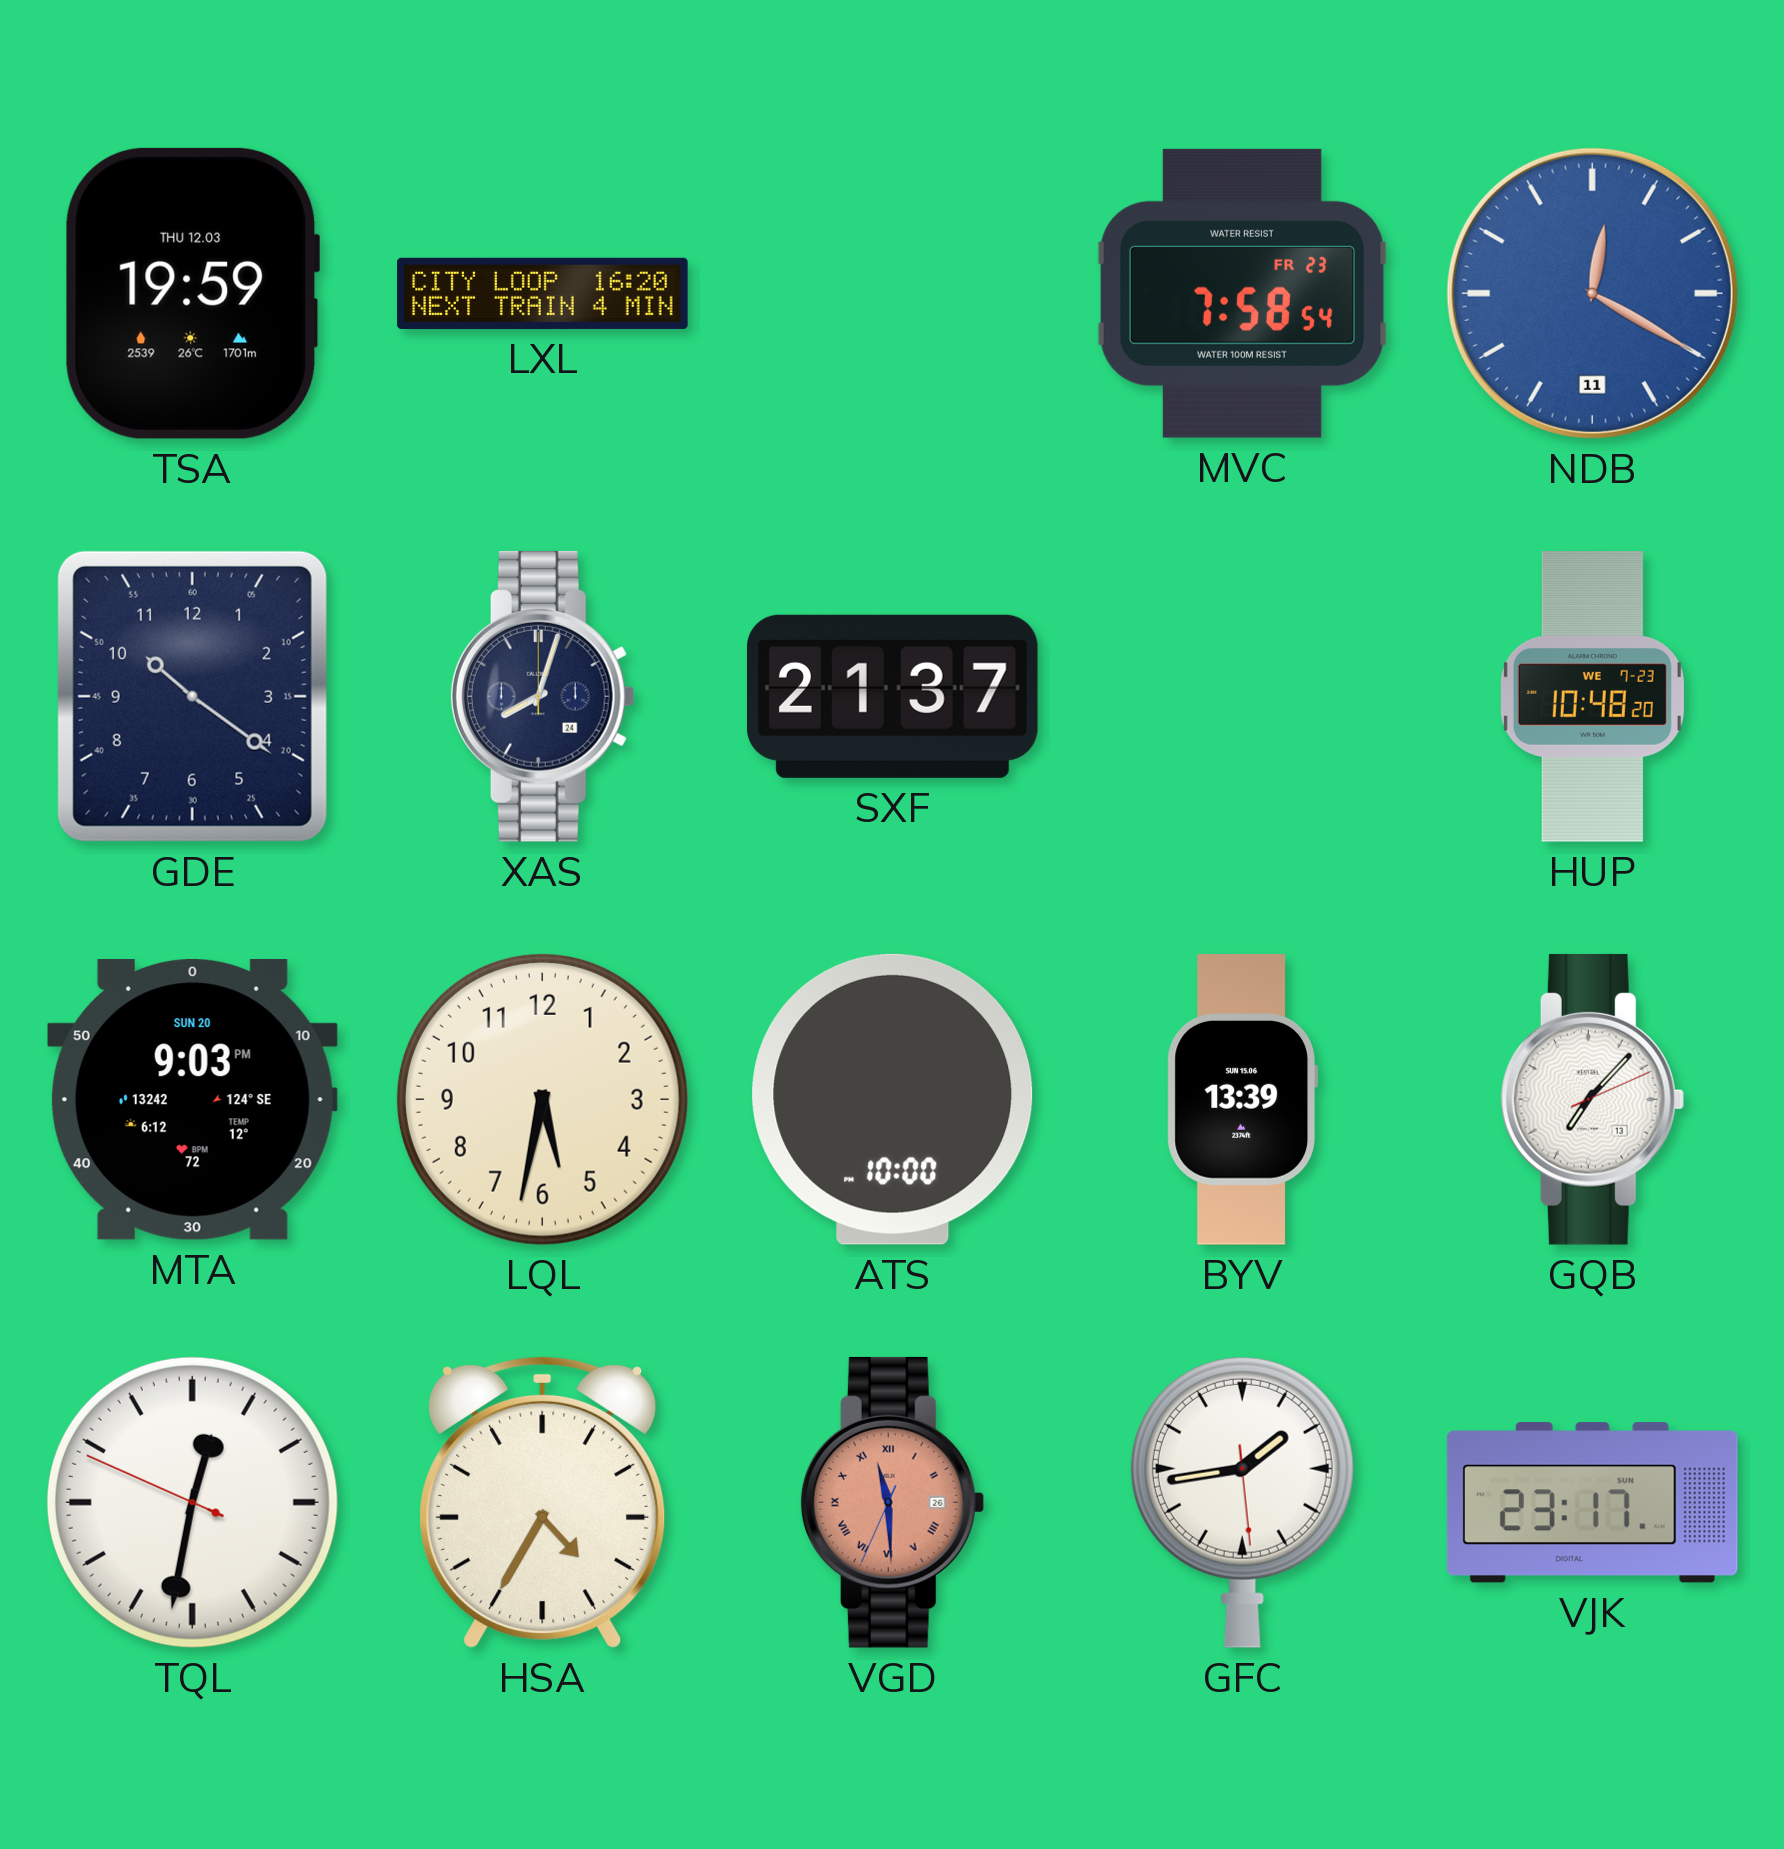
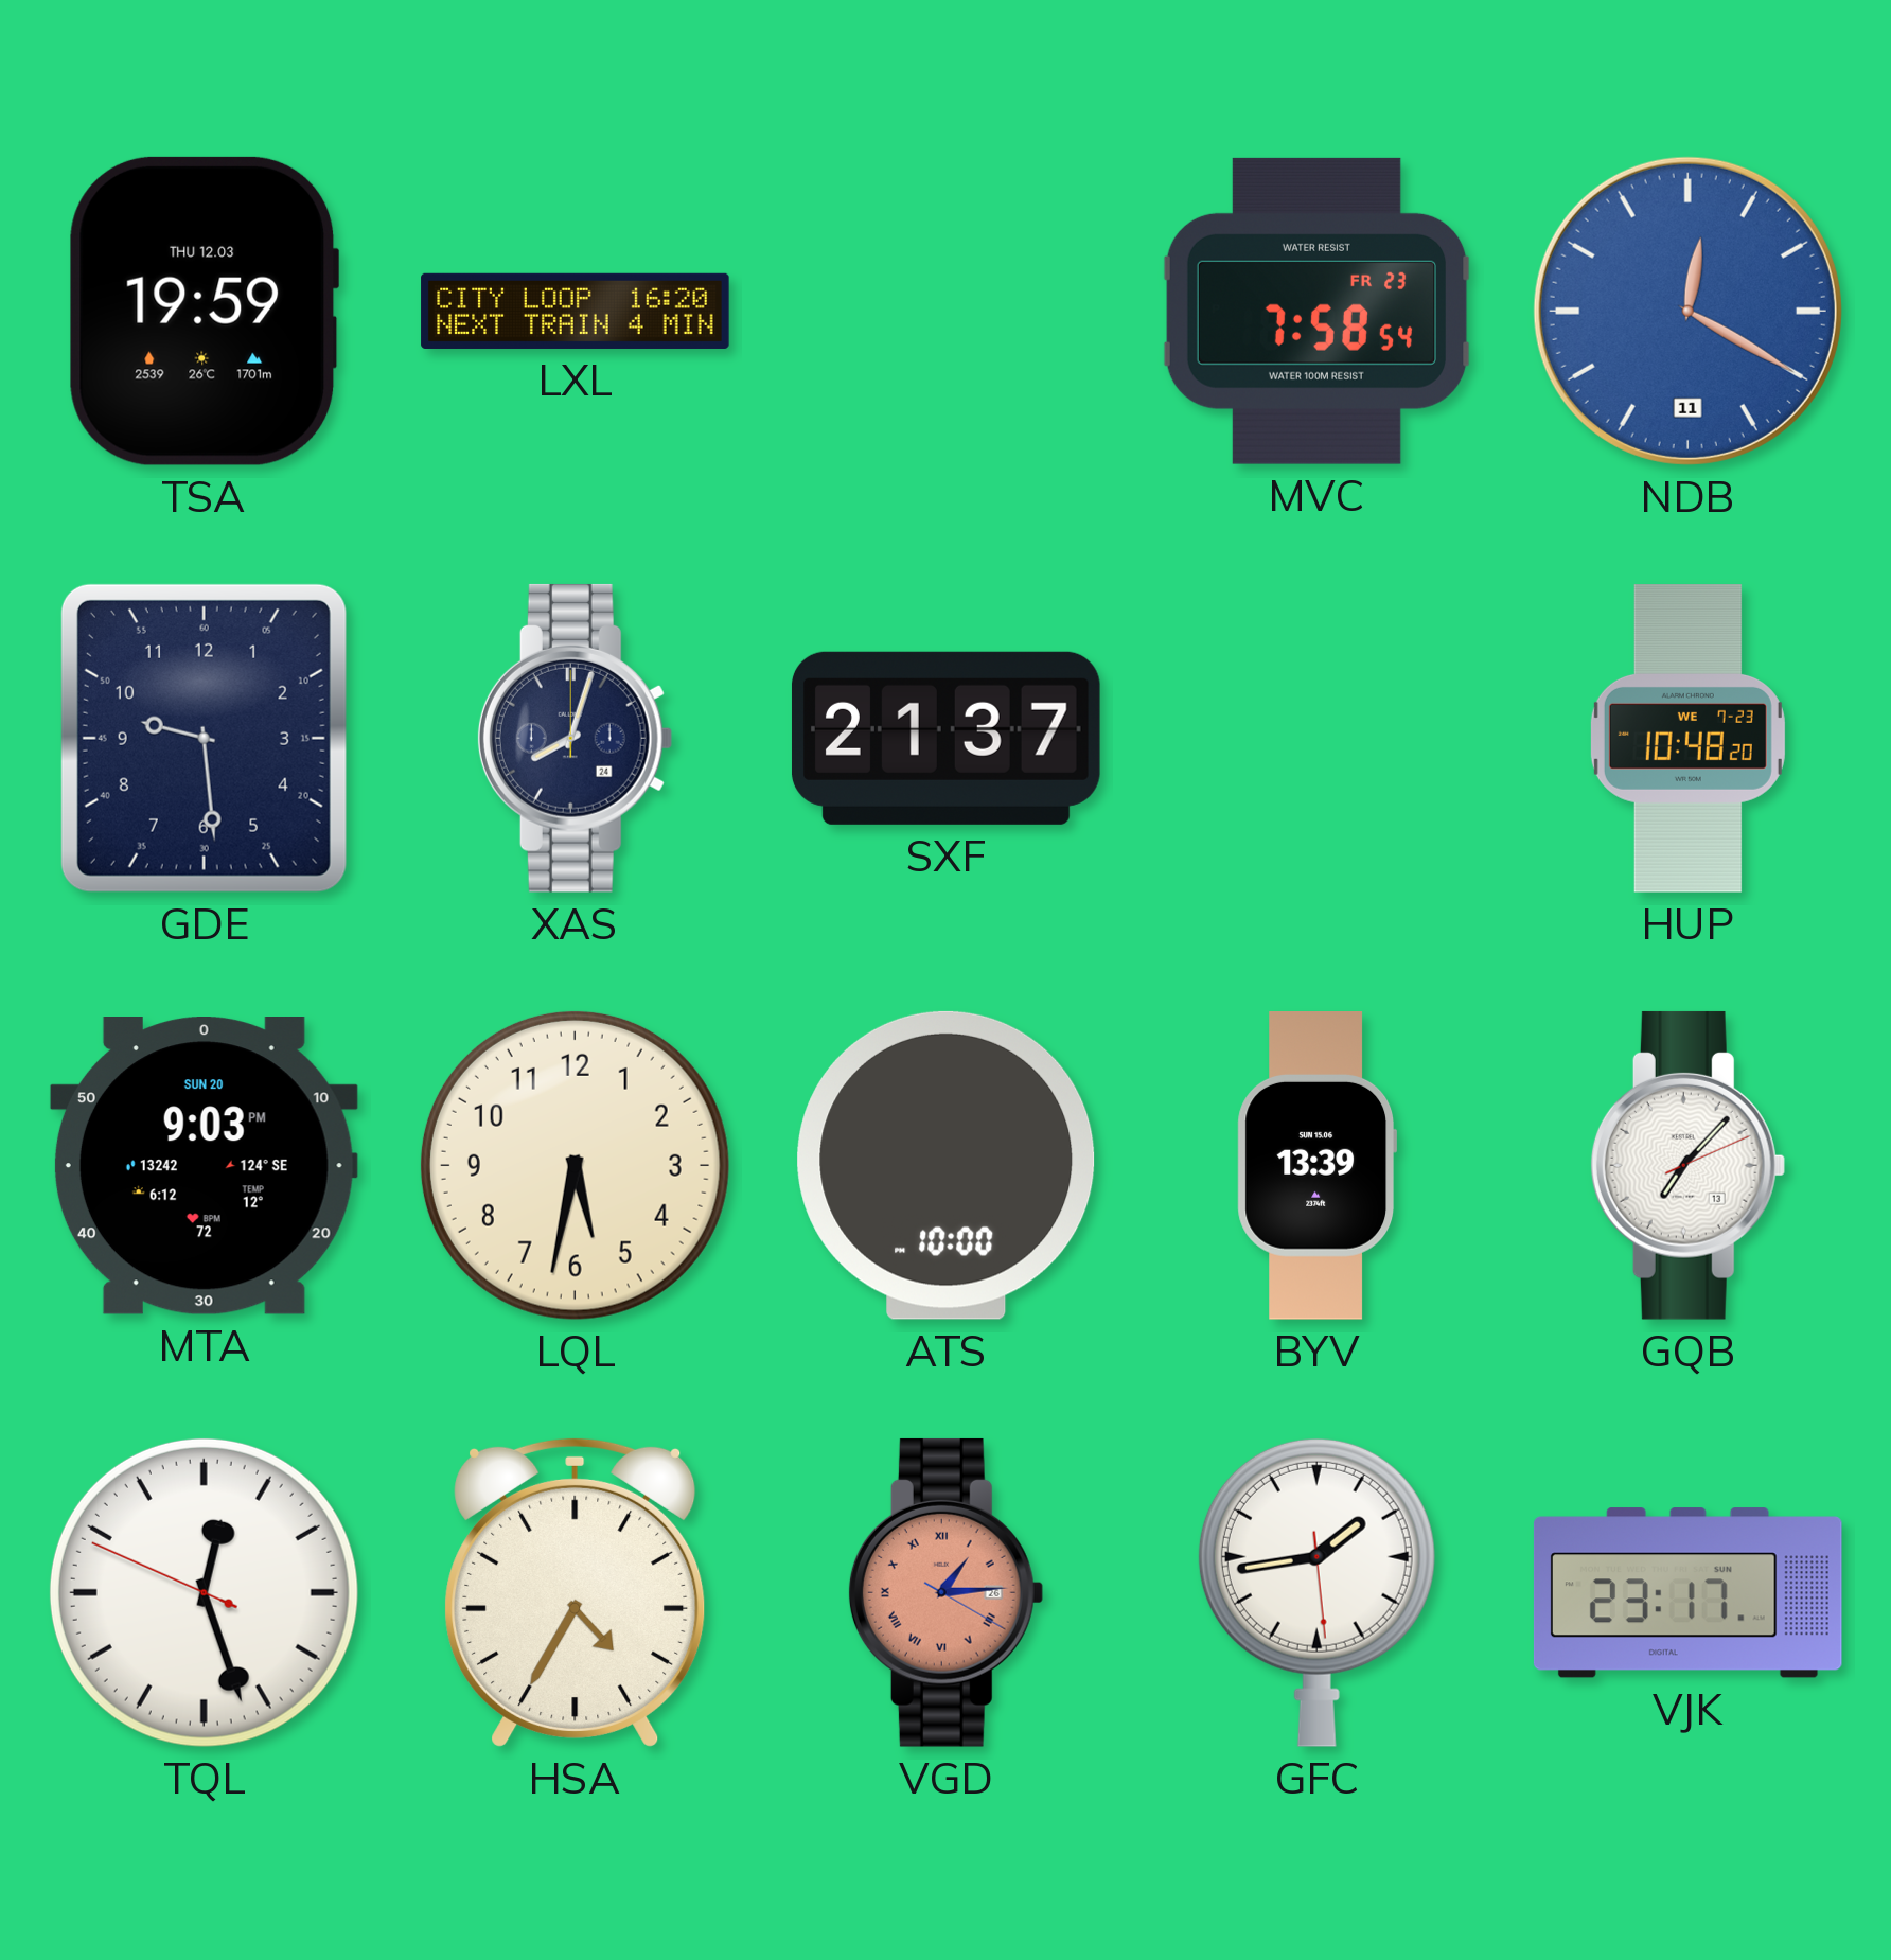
GDE: 10:21 -> 9:29 (204, 738)
TQL: 12:31 -> 12:26 (204, 1592)
VGD: 11:29 -> 1:14 (945, 1592)
